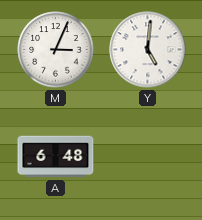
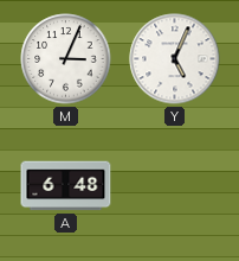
Y: 5:01 -> 5:04 (175, 59)
